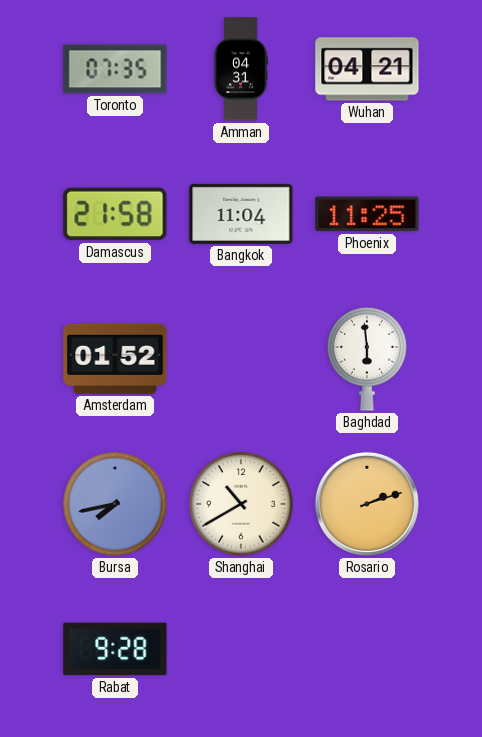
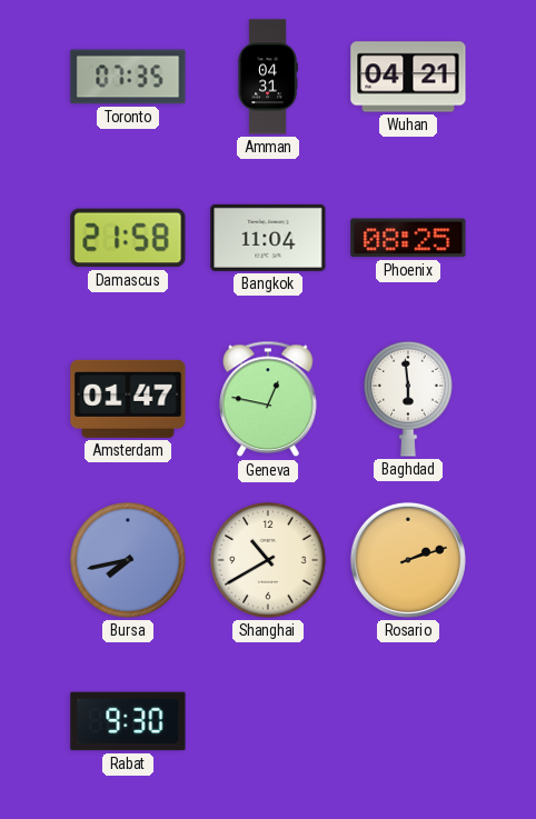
Phoenix: 11:25 -> 08:25 (408, 238)
Amsterdam: 01:52 -> 01:47 (128, 399)
Geneva: none -> 12:47 (268, 399)
Rabat: 9:28 -> 9:30 (128, 721)
